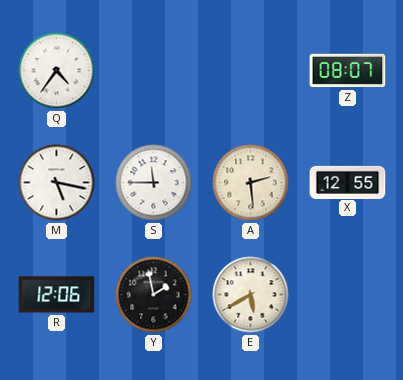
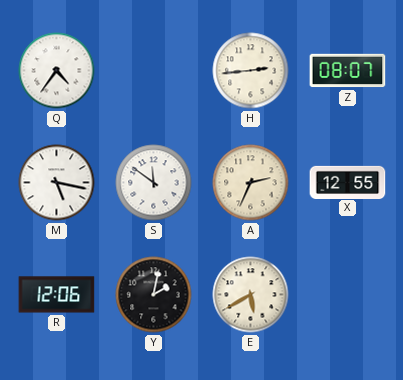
H: none -> 2:44 (251, 71)
S: 11:45 -> 11:51 (154, 183)
A: 2:29 -> 2:34 (251, 183)
Y: 1:58 -> 2:02 (154, 295)
